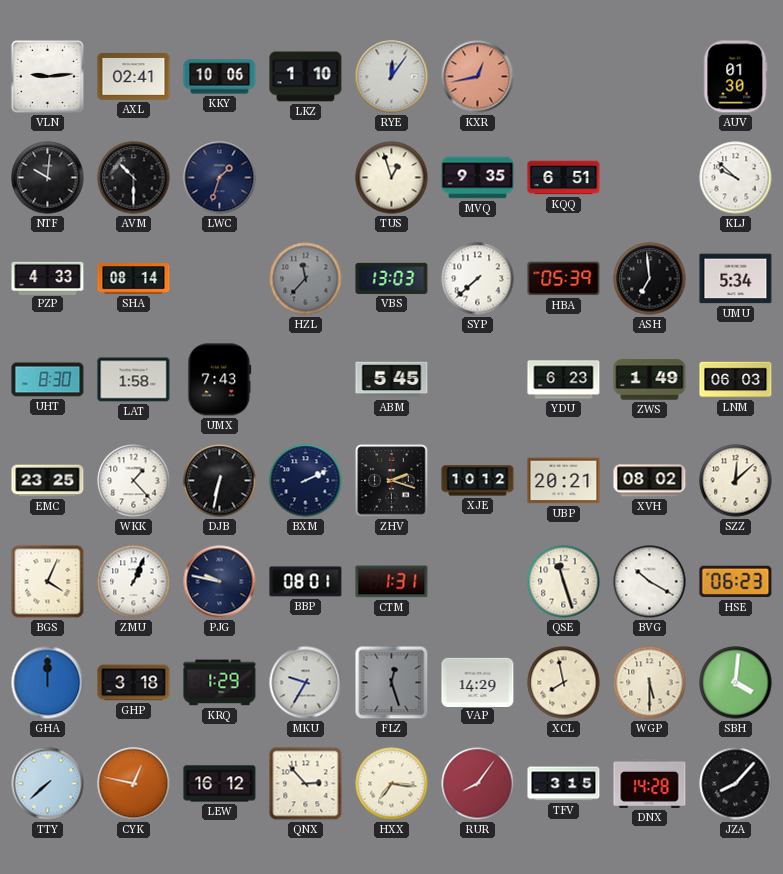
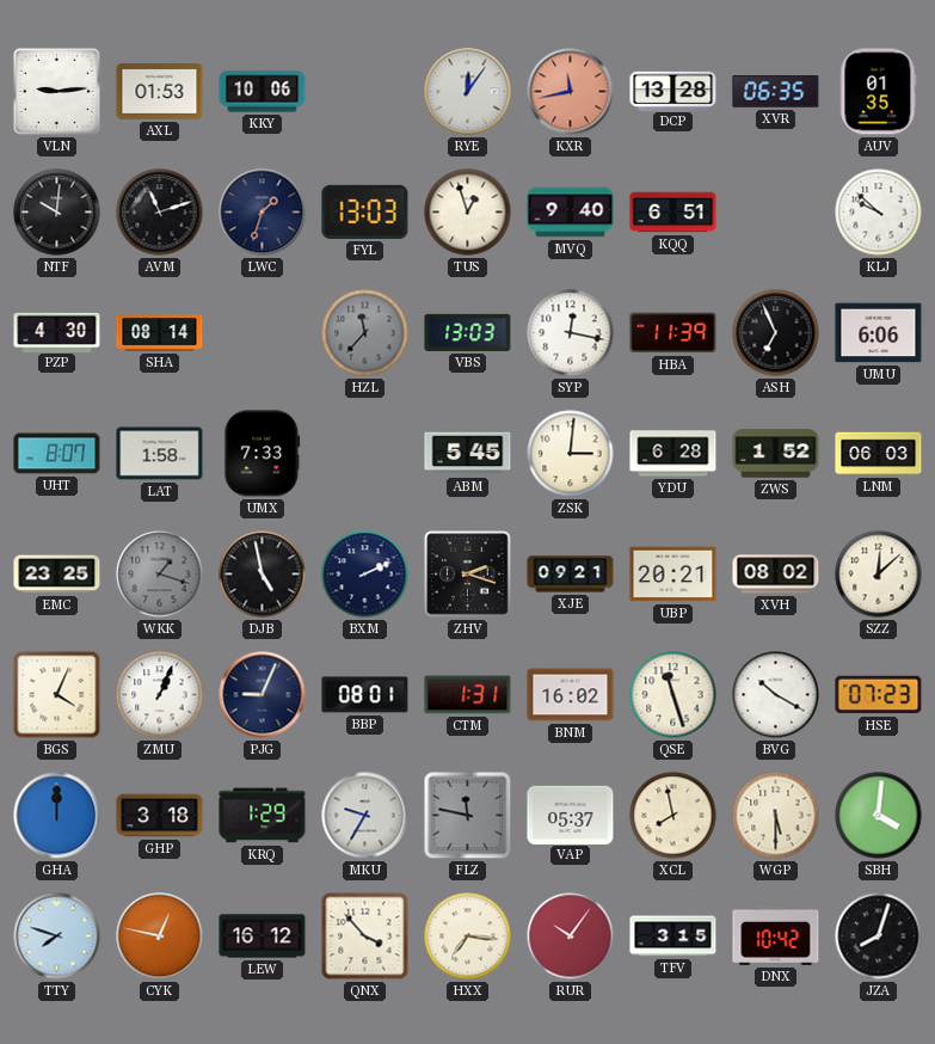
AXL: 02:41 -> 01:53 (160, 92)
LKZ: 1:10 -> none (306, 77)
KXR: 12:43 -> 11:43 (571, 92)
DCP: none -> 13:28 (673, 91)
XVR: none -> 06:35 (776, 92)
AUV: 01:30 -> 01:35 (879, 92)
AVM: 10:30 -> 11:12 (160, 213)
FYL: none -> 13:03 (365, 211)
MVQ: 9:35 -> 9:40 (571, 213)
PZP: 4:33 -> 4:30 (57, 332)
SYP: 7:38 -> 12:17 (571, 333)
HBA: 05:39 -> 11:39 (673, 333)
ASH: 6:59 -> 6:56 (776, 333)
UMU: 5:34 -> 6:06 (879, 333)
UHT: 8:30 -> 8:07 (57, 454)
UMX: 7:43 -> 7:33 (263, 454)
ZSK: none -> 3:01 (571, 454)
YDU: 6:23 -> 6:28 (673, 454)
ZWS: 1:49 -> 1:52 (776, 454)
WKK: 1:23 -> 1:18 (160, 575)
WKK dial: white -> grey (160, 575)
DJB: 6:32 -> 4:58 (263, 575)
XJE: 10:12 -> 09:21 (571, 575)
PJG: 9:47 -> 9:04 (263, 695)
BNM: none -> 16:02 (571, 695)
HSE: 06:23 -> 07:23 (879, 695)
FLZ: 12:27 -> 11:47 (468, 816)
VAP: 14:29 -> 05:37 (571, 815)
TTY: 7:38 -> 7:48 (57, 936)
QNX: 2:53 -> 3:53 (365, 936)
RUR: 8:06 -> 10:06 (571, 936)
DNX: 14:28 -> 10:42 (776, 935)
JZA: 8:07 -> 8:03 (879, 936)
